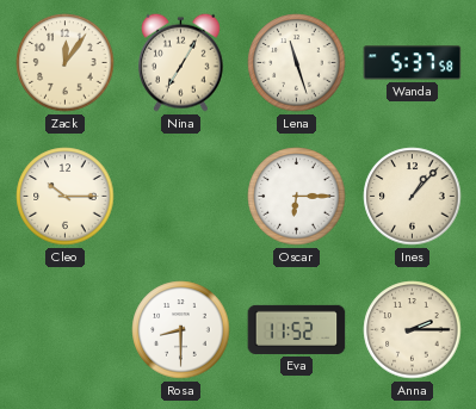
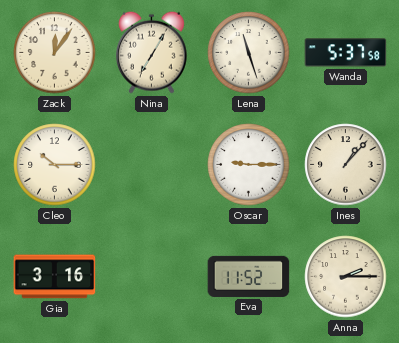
Oscar: 6:15 -> 9:15 (249, 165)
Gia: none -> 3:16 (55, 277)
Rosa: 8:30 -> none (181, 330)
